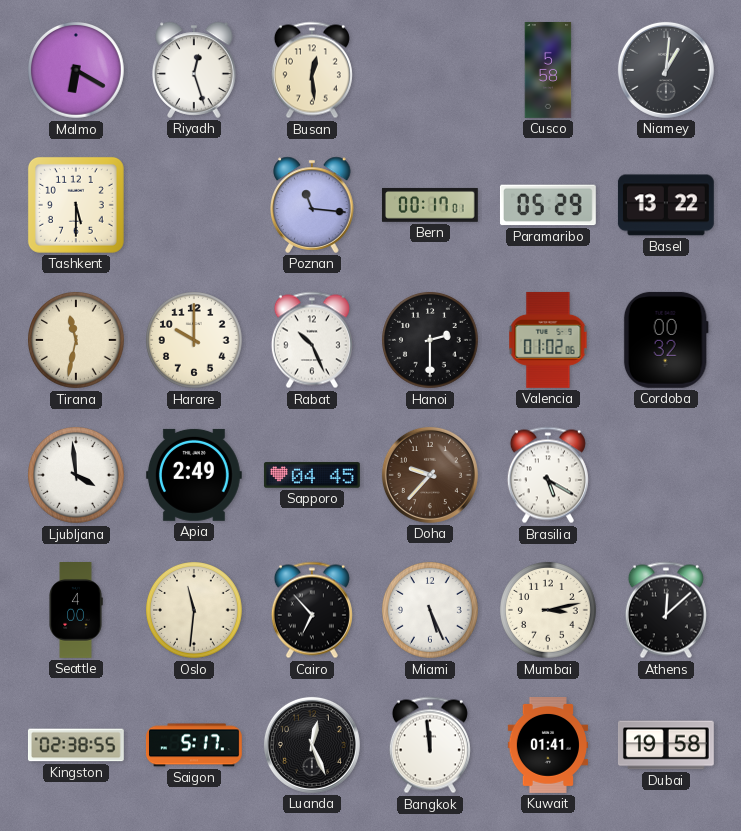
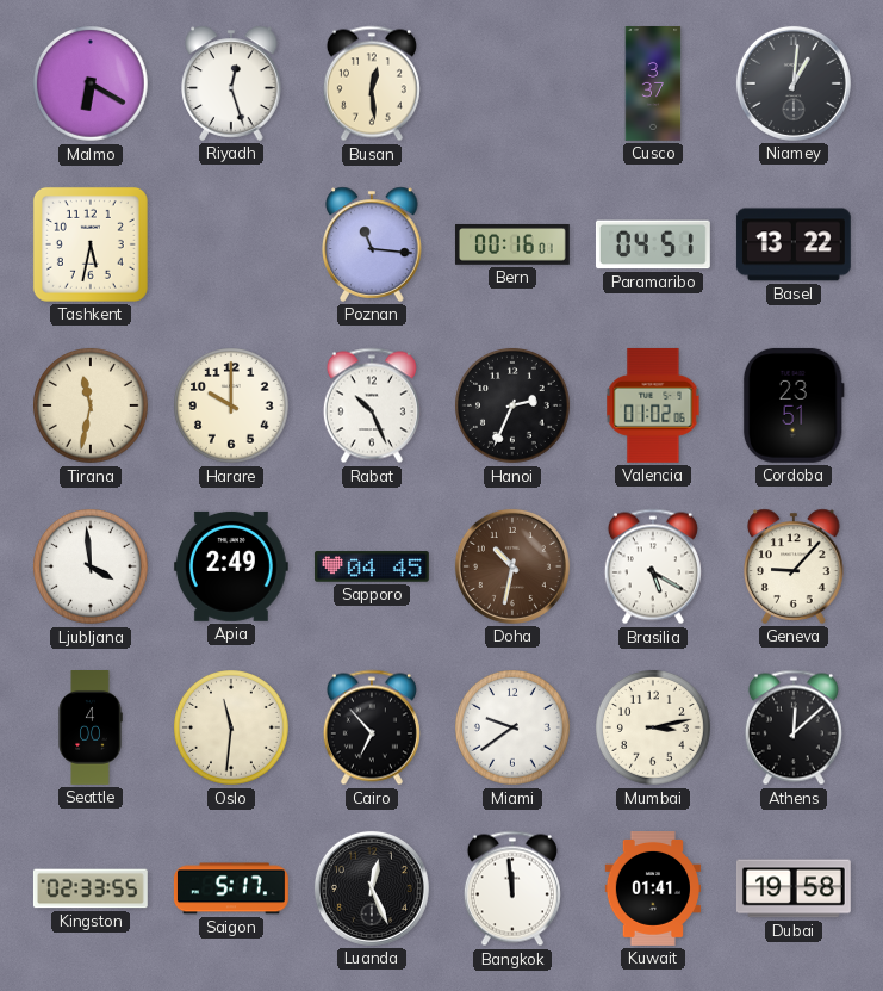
Cusco: 5:58 -> 3:37 (653, 85)
Tashkent: 5:30 -> 5:32 (91, 244)
Bern: 00:17 -> 00:16 (512, 244)
Paramaribo: 05:29 -> 04:51 (653, 244)
Hanoi: 2:30 -> 2:34 (514, 407)
Cordoba: 00:32 -> 23:51 (794, 405)
Doha: 9:37 -> 10:32 (512, 566)
Geneva: none -> 9:07 (794, 566)
Miami: 5:26 -> 9:39 (514, 729)
Kingston: 02:38 -> 02:33 (91, 888)
